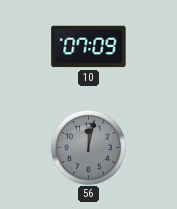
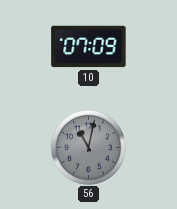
56: 12:02 -> 11:02 (88, 147)
